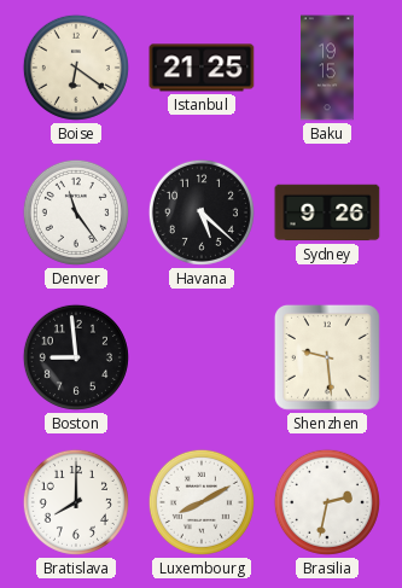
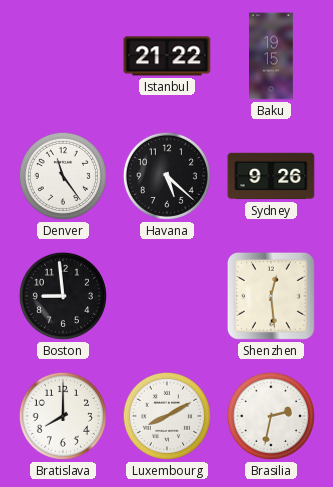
Boise: 6:21 -> none (76, 68)
Istanbul: 21:25 -> 21:22 (167, 56)
Shenzhen: 9:29 -> 12:29 (271, 296)
